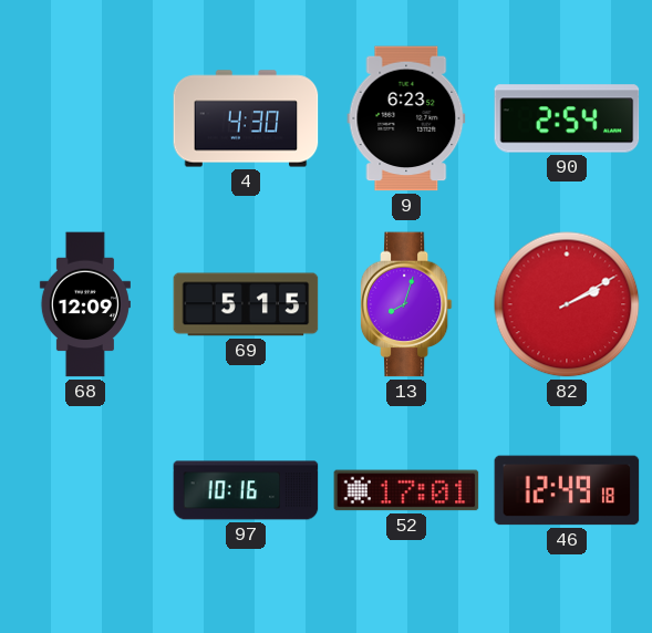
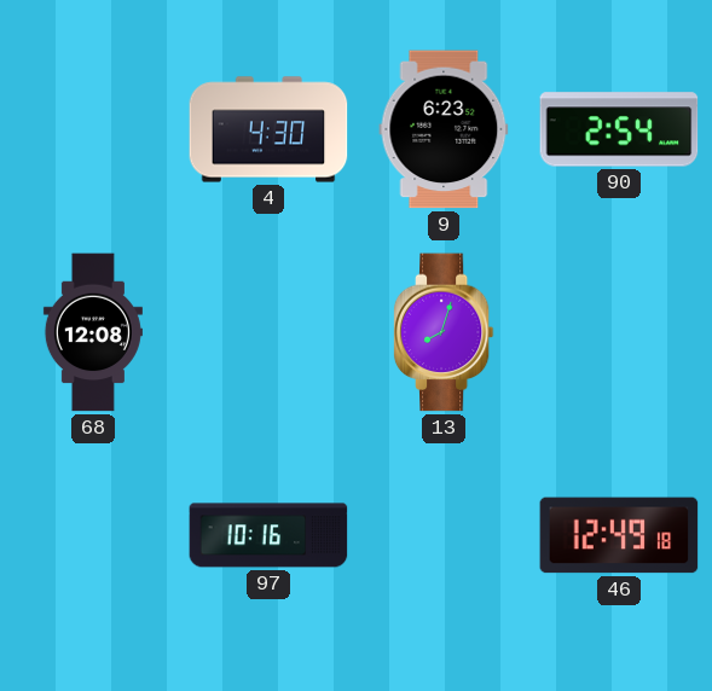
68: 12:09 -> 12:08 (93, 332)
69: 5:15 -> none (246, 304)
82: 2:10 -> none (567, 304)
52: 17:01 -> none (406, 490)
